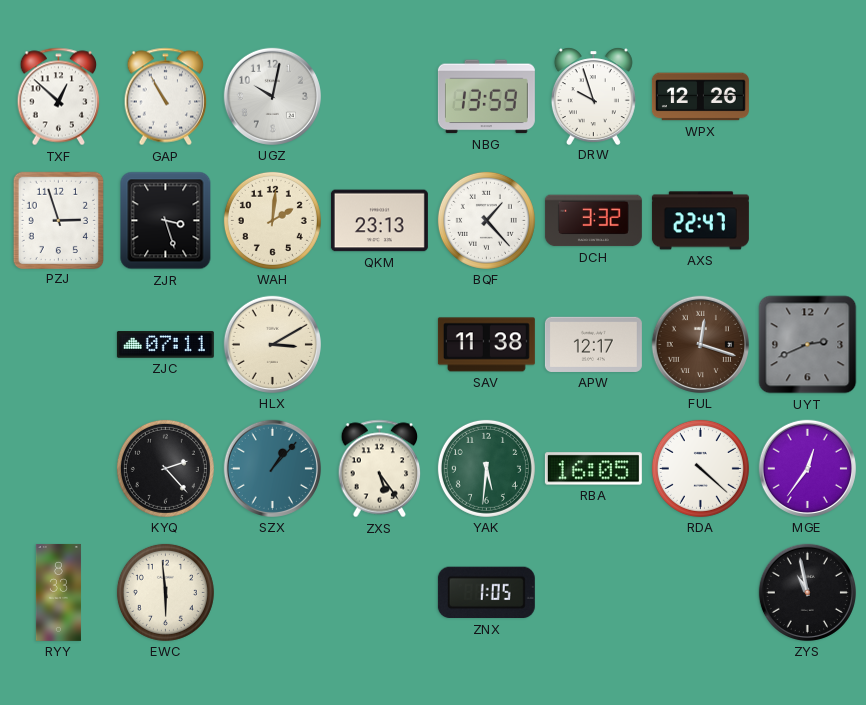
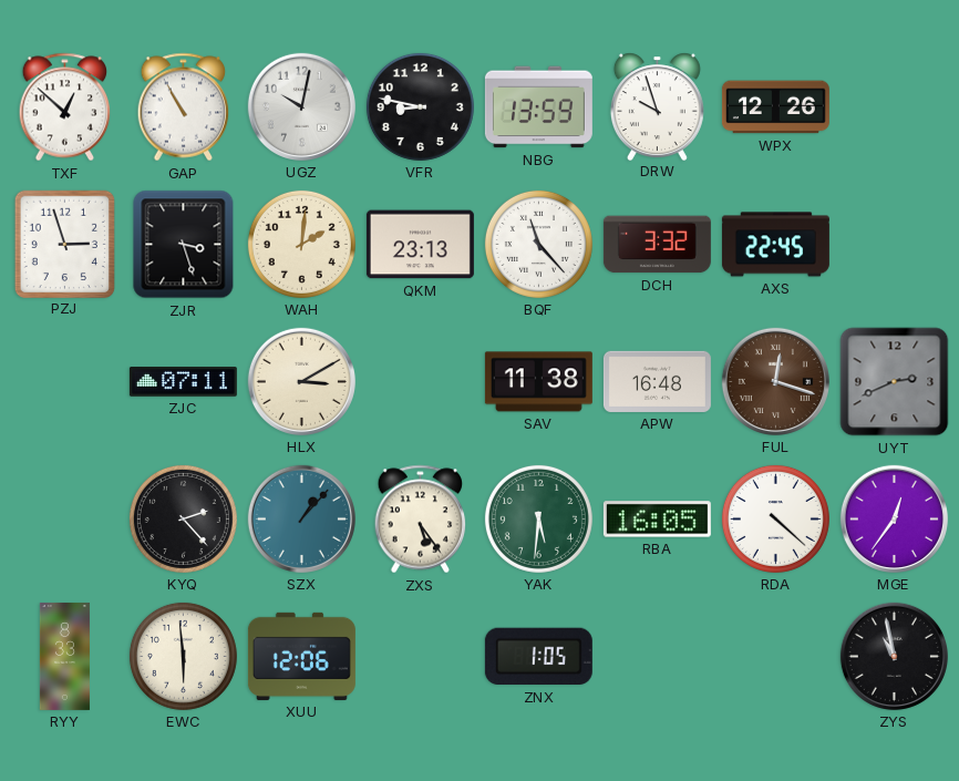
VFR: none -> 8:47 (420, 106)
BQF: 1:23 -> 11:23 (538, 244)
AXS: 22:47 -> 22:45 (775, 245)
APW: 12:17 -> 16:48 (657, 381)
XUU: none -> 12:06 (301, 656)
